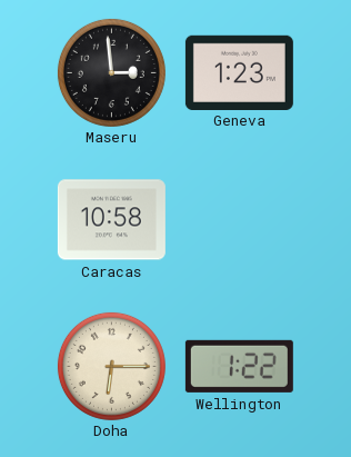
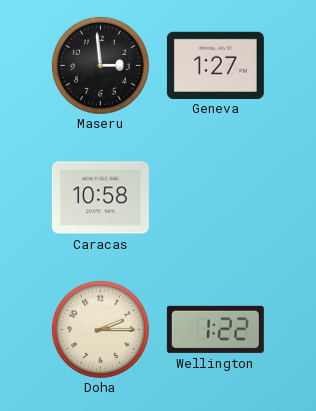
Geneva: 1:23 -> 1:27 (215, 65)
Doha: 6:15 -> 2:15 (100, 329)
